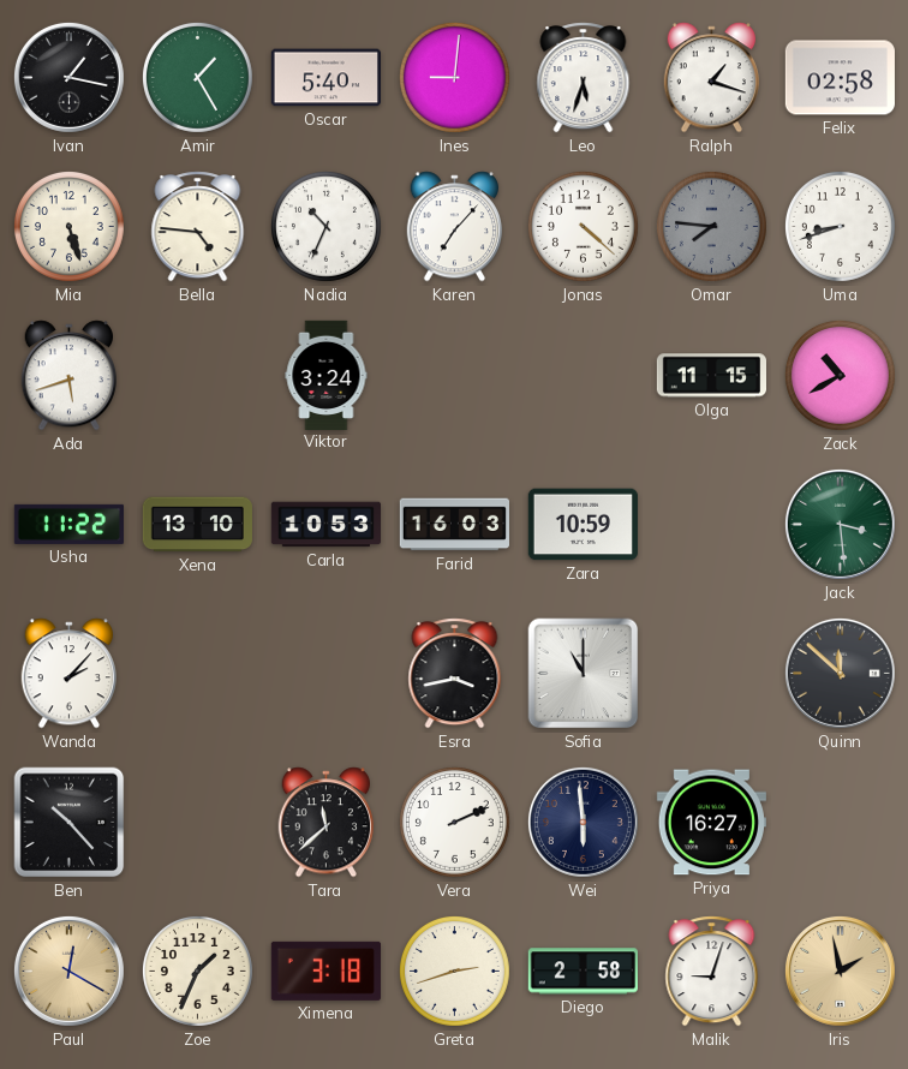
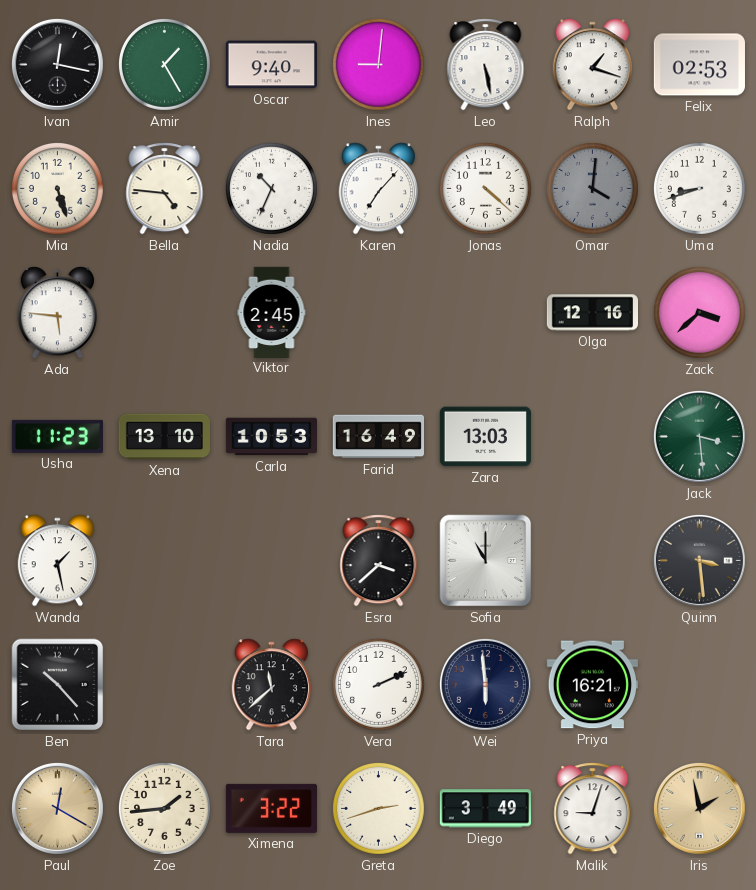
Ivan: 1:17 -> 12:17 (57, 64)
Oscar: 5:40 -> 9:40 (271, 65)
Leo: 5:33 -> 5:28 (486, 65)
Felix: 02:58 -> 02:53 (699, 65)
Omar: 7:46 -> 4:01 (592, 188)
Ada: 5:42 -> 5:46 (57, 313)
Viktor: 3:24 -> 2:45 (272, 312)
Olga: 11:15 -> 12:16 (592, 313)
Zack: 10:40 -> 3:38 (699, 312)
Usha: 11:22 -> 11:23 (57, 436)
Farid: 16:03 -> 16:49 (378, 437)
Zara: 10:59 -> 13:03 (485, 437)
Wanda: 2:07 -> 1:28 (57, 561)
Esra: 3:43 -> 3:38 (379, 561)
Quinn: 11:52 -> 3:29 (699, 560)
Priya: 16:27 -> 16:21 (592, 685)
Zoe: 1:34 -> 1:44 (164, 808)
Ximena: 3:18 -> 3:22 (271, 808)
Diego: 2:58 -> 3:49 (485, 809)
